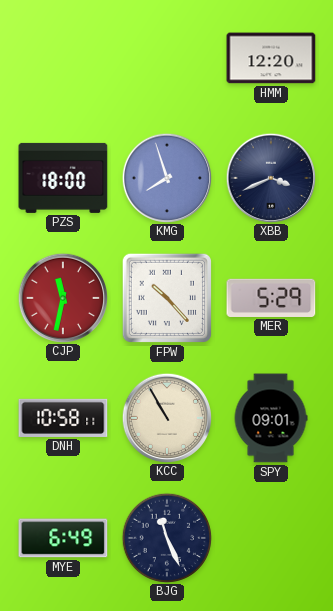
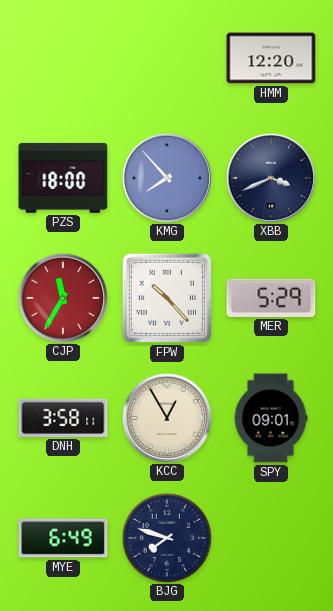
KMG: 7:57 -> 7:53 (166, 177)
CJP: 11:32 -> 11:35 (62, 297)
DNH: 10:58 -> 3:58 (63, 418)
KCC: 10:55 -> 12:55 (166, 417)
BJG: 11:26 -> 7:48 (166, 537)
